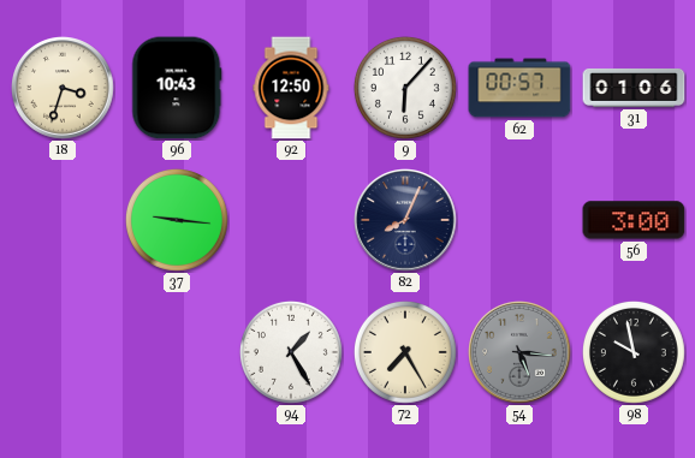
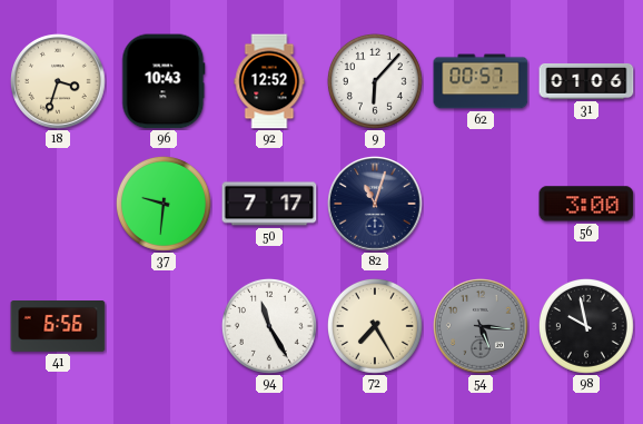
92: 12:50 -> 12:52 (269, 81)
37: 9:16 -> 9:31 (164, 204)
50: none -> 7:17 (269, 204)
82: 8:04 -> 11:03 (376, 205)
41: none -> 6:56 (58, 327)
94: 1:25 -> 11:25 (269, 326)
